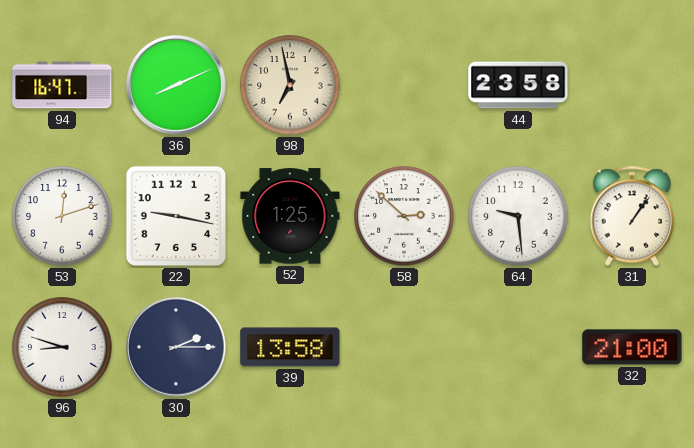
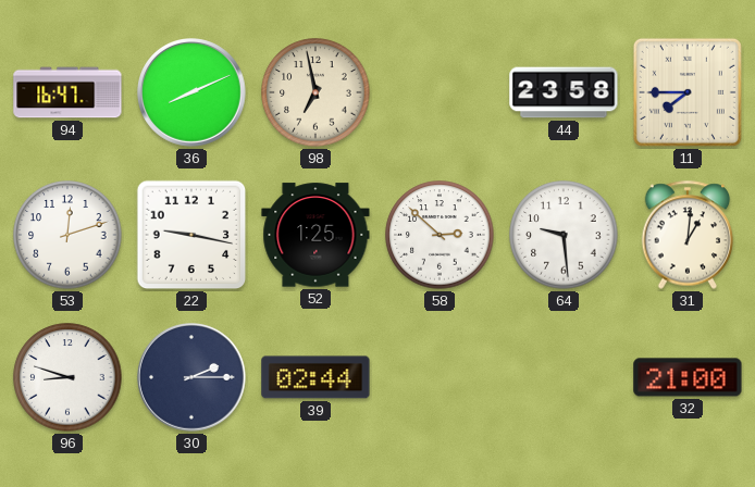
11: none -> 7:45 (688, 92)
31: 1:06 -> 1:01 (688, 235)
39: 13:58 -> 02:44 (315, 377)
